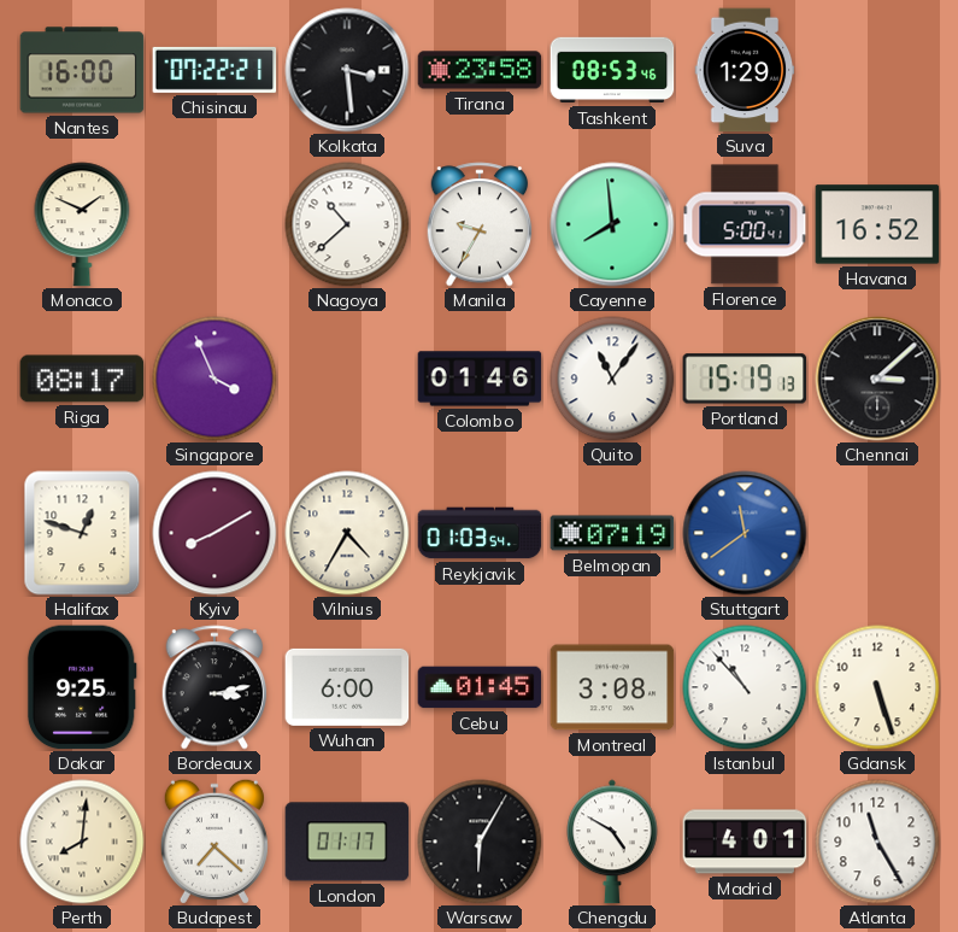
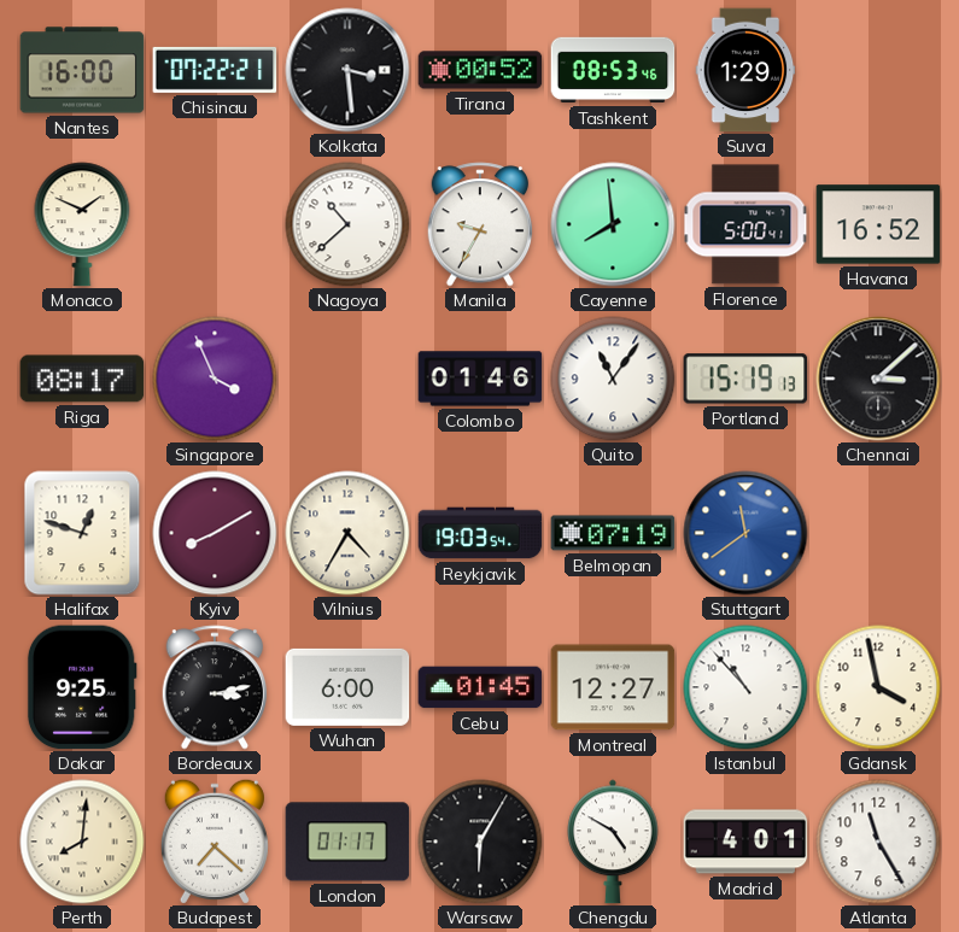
Tirana: 23:58 -> 00:52 (480, 70)
Reykjavik: 01:03 -> 19:03 (480, 533)
Montreal: 3:08 -> 12:27 (613, 687)
Gdansk: 5:27 -> 3:58 (878, 687)
